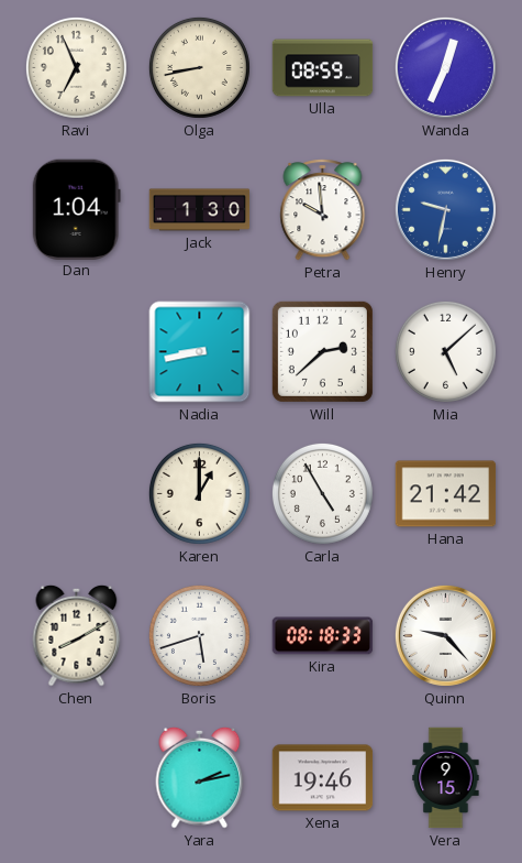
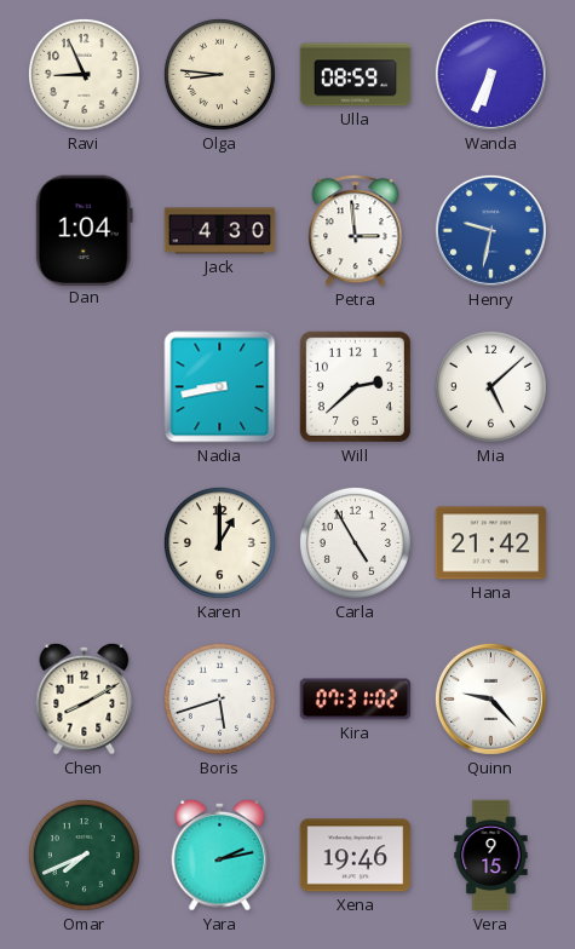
Ravi: 6:56 -> 8:56 (84, 74)
Olga: 8:43 -> 8:46 (219, 74)
Wanda: 12:34 -> 6:34 (490, 74)
Jack: 1:30 -> 4:30 (220, 231)
Petra: 9:59 -> 2:59 (356, 231)
Kira: 08:18 -> 07:31 (356, 700)
Omar: none -> 7:41 (84, 855)
